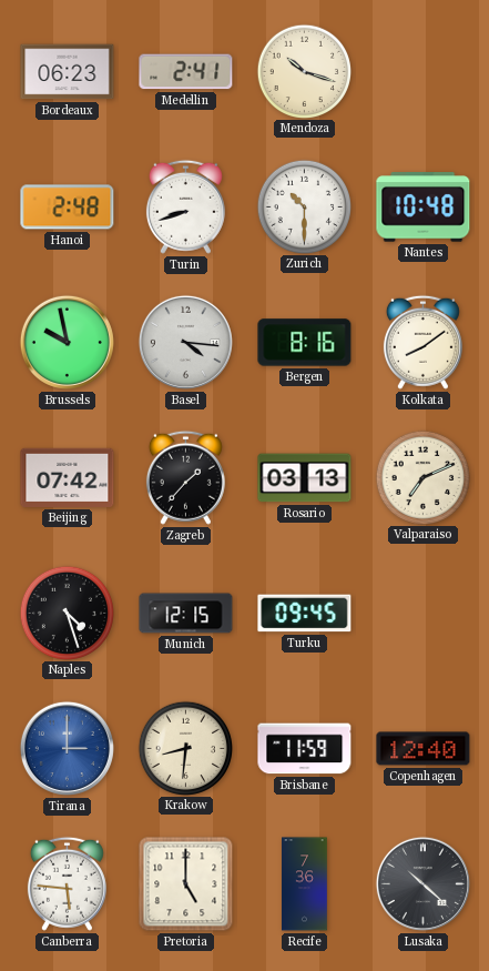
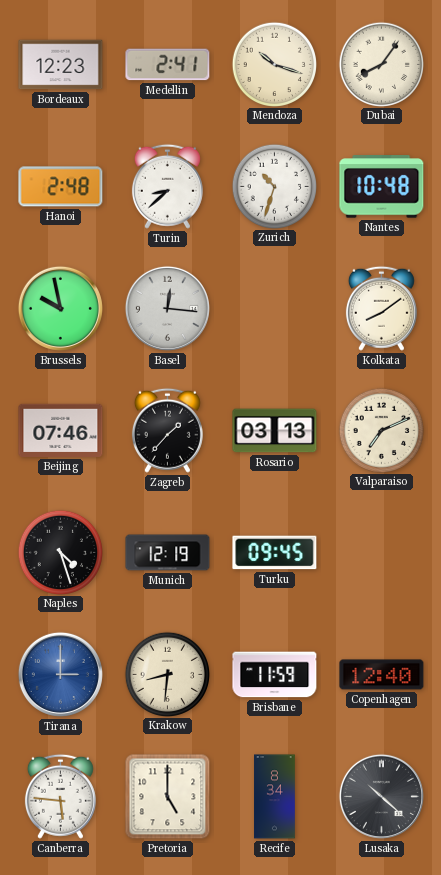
Bordeaux: 06:23 -> 12:23 (61, 65)
Dubai: none -> 8:06 (381, 64)
Turin: 8:42 -> 8:38 (167, 186)
Zurich: 10:30 -> 10:33 (274, 186)
Basel: 4:16 -> 12:16 (167, 308)
Bergen: 8:16 -> none (305, 343)
Beijing: 07:42 -> 07:46 (61, 430)
Munich: 12:15 -> 12:19 (168, 553)
Recife: 7:36 -> 8:34 (275, 797)
